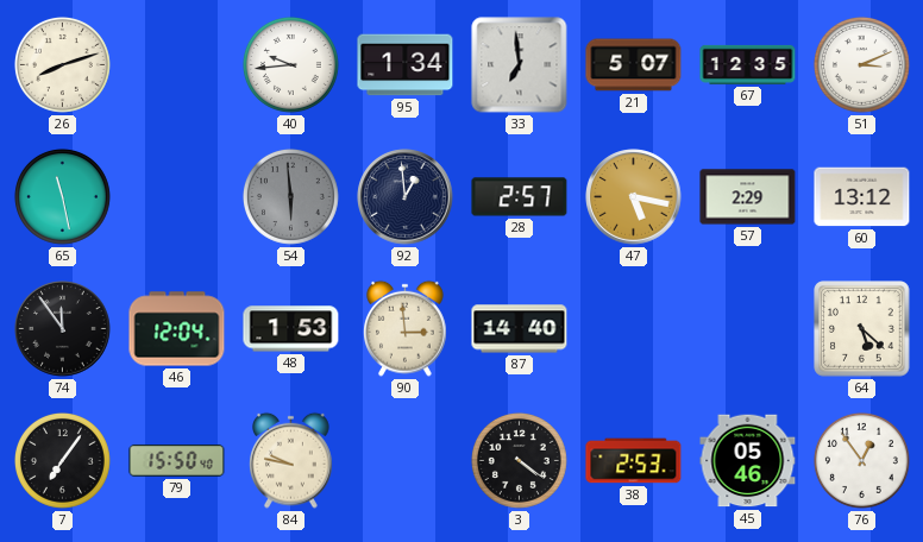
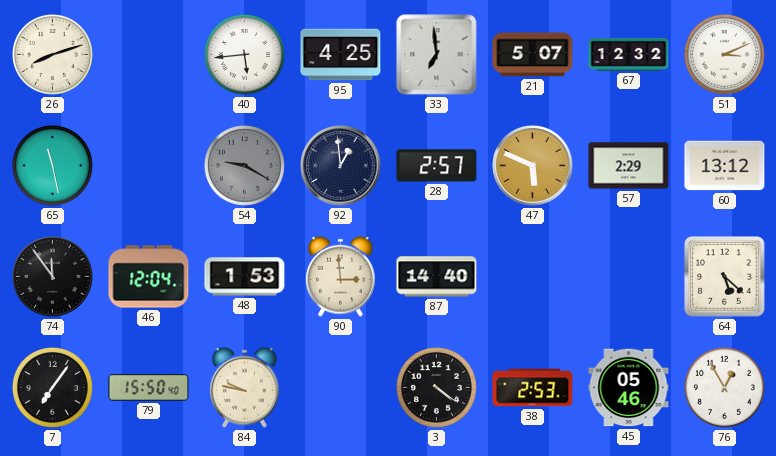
40: 9:44 -> 5:44 (244, 54)
95: 1:34 -> 4:25 (341, 55)
67: 12:35 -> 12:32 (629, 54)
54: 5:59 -> 9:20 (244, 165)
47: 5:17 -> 5:49 (533, 166)
76: 12:54 -> 12:55 (724, 387)
